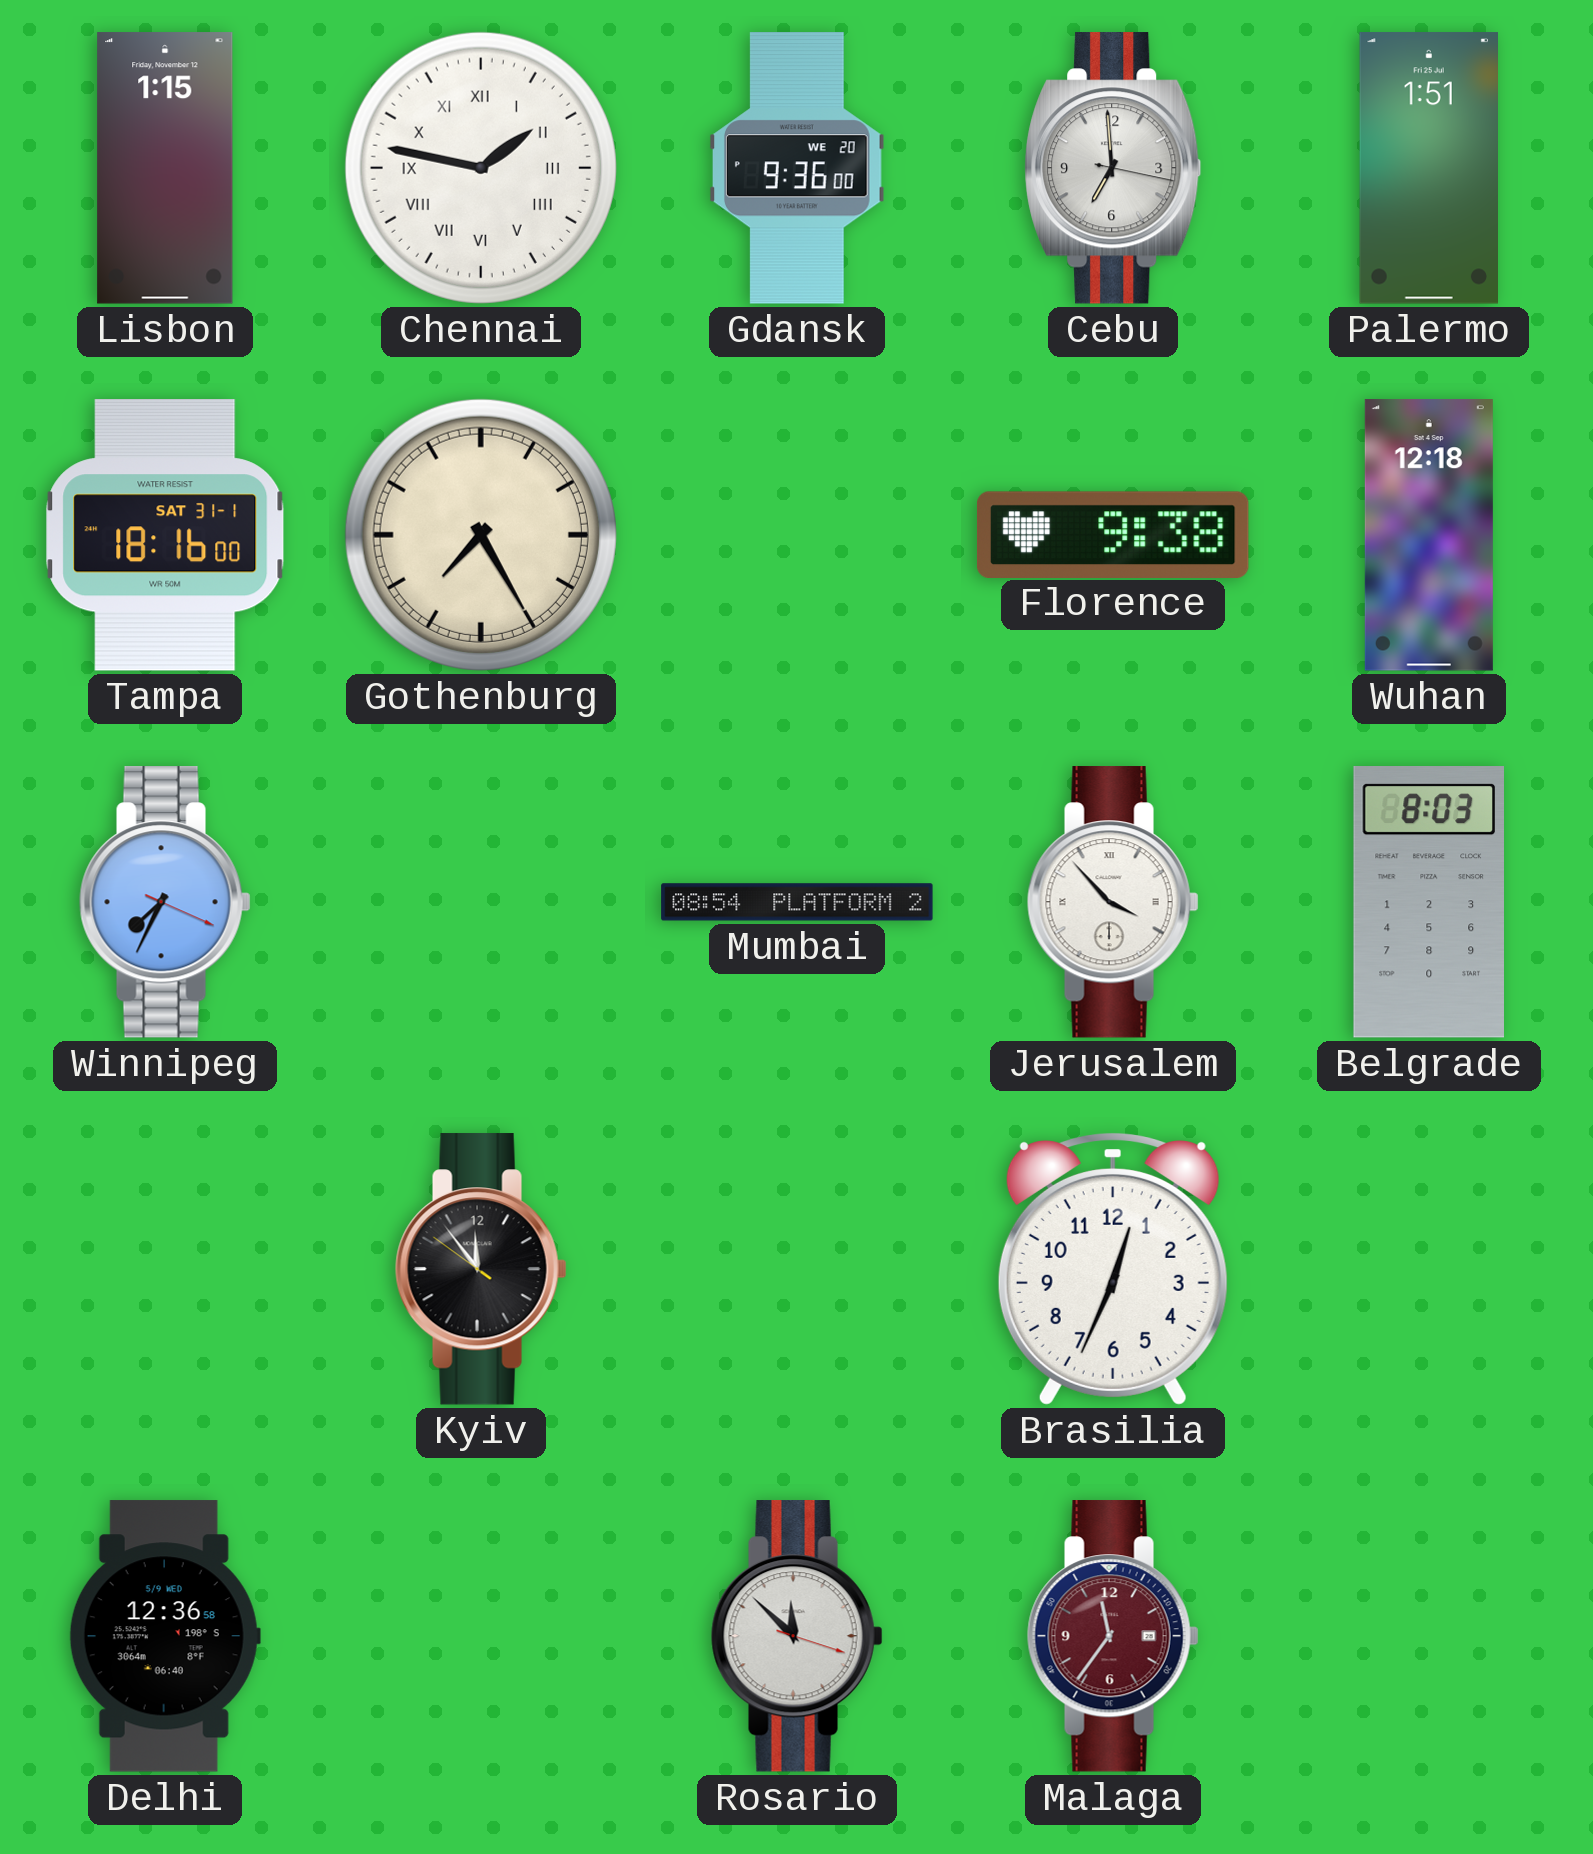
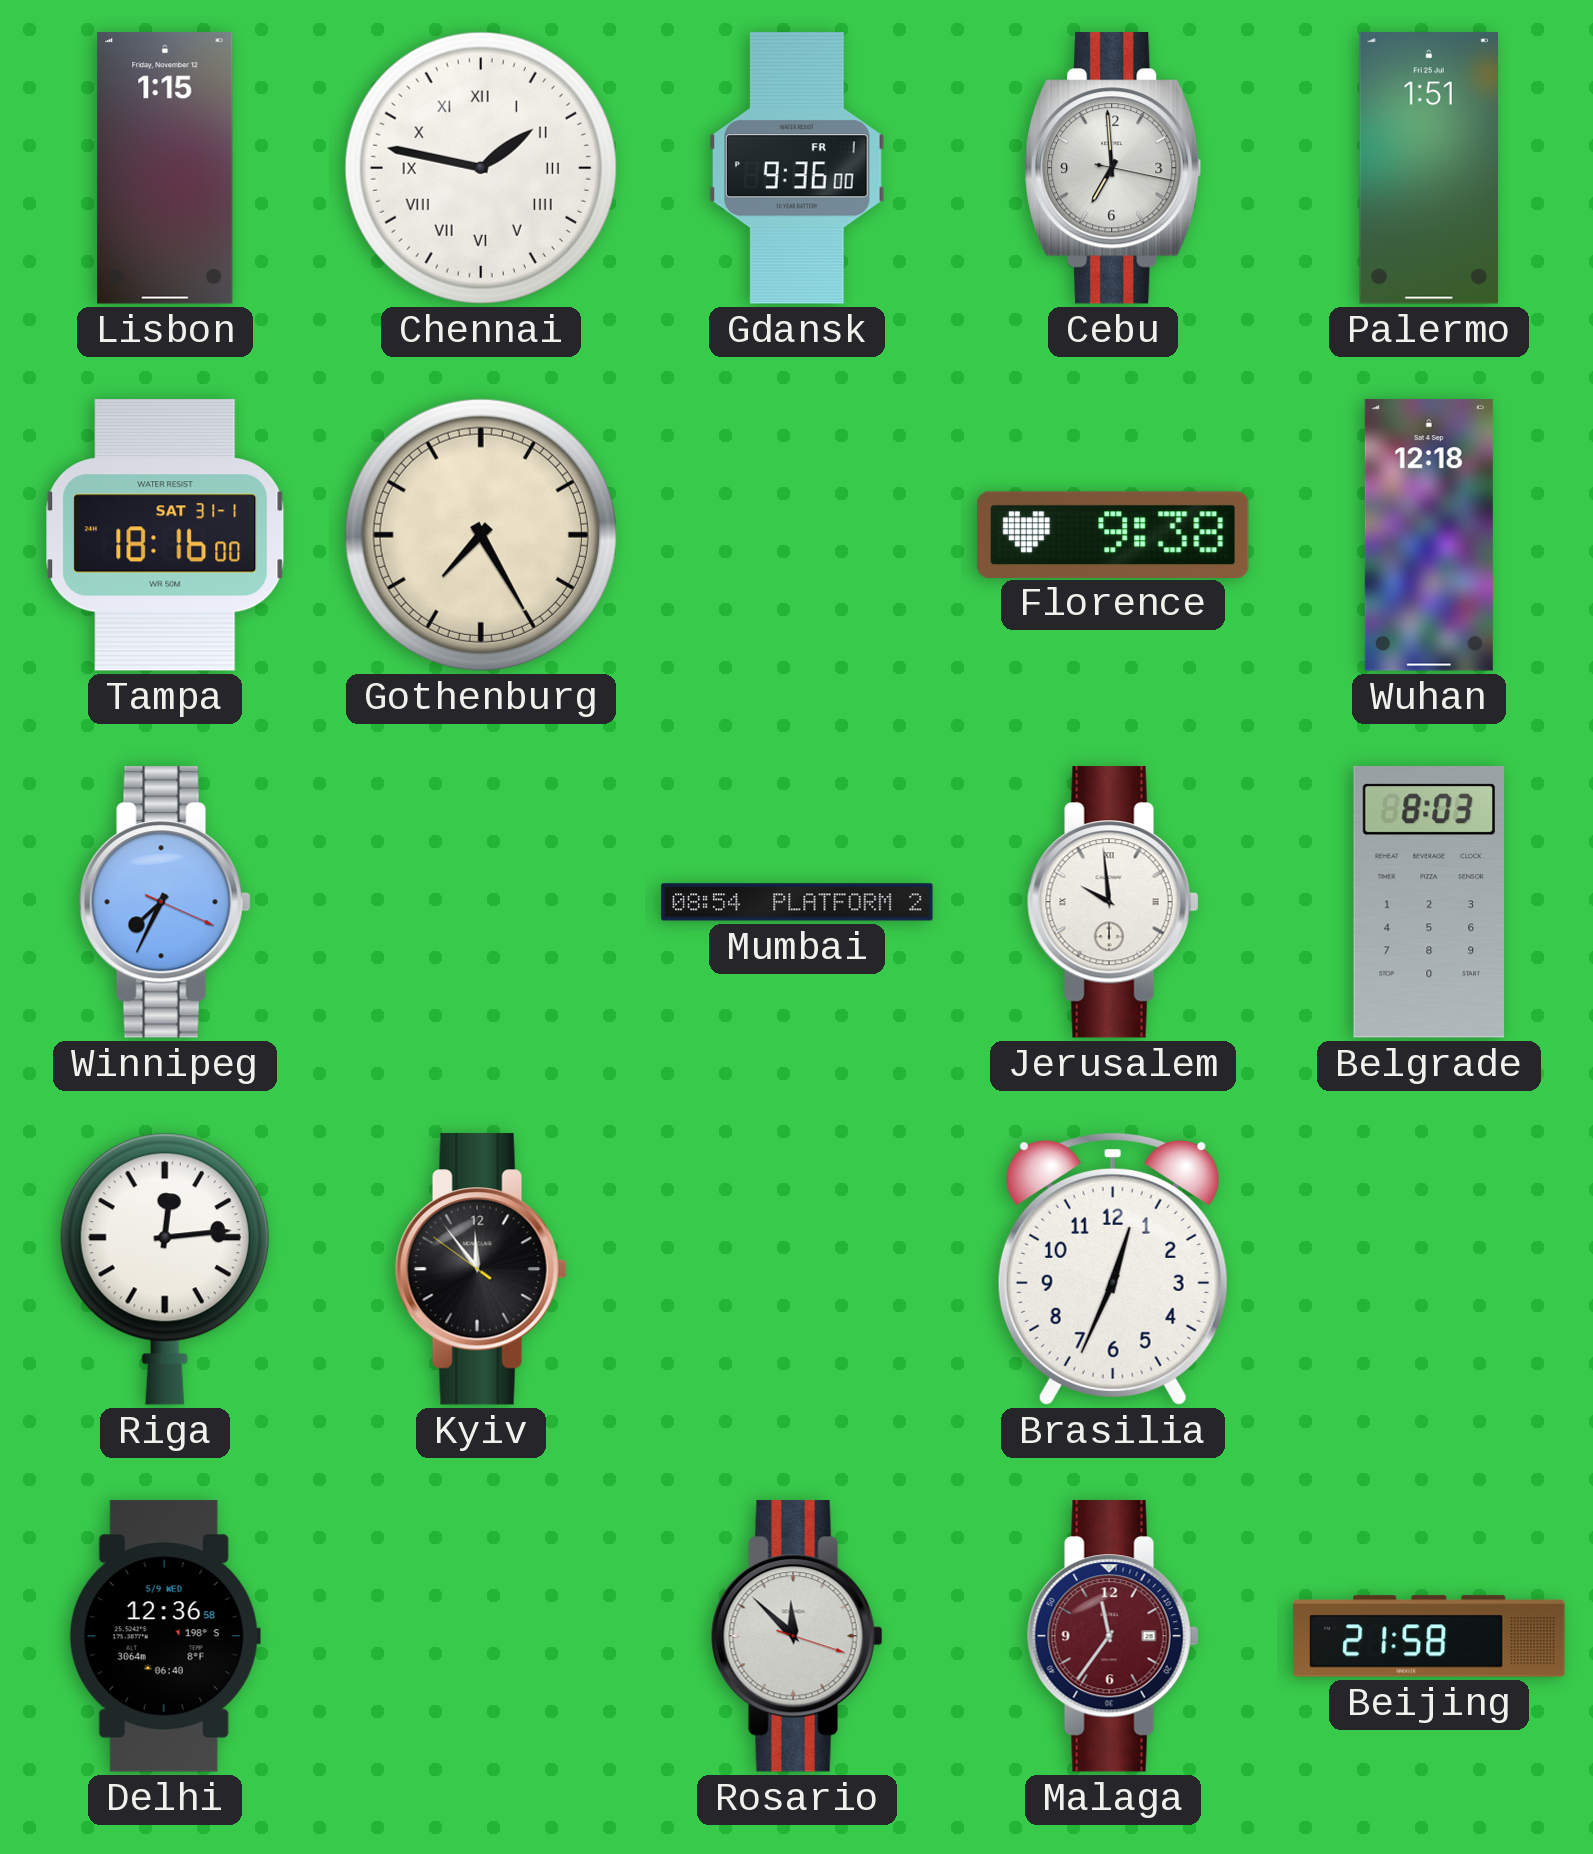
Gdansk date: WE 20 -> FR 1 (797, 168)
Jerusalem: 3:53 -> 9:59 (1113, 902)
Riga: none -> 12:14 (165, 1269)
Beijing: none -> 21:58 (1429, 1636)
